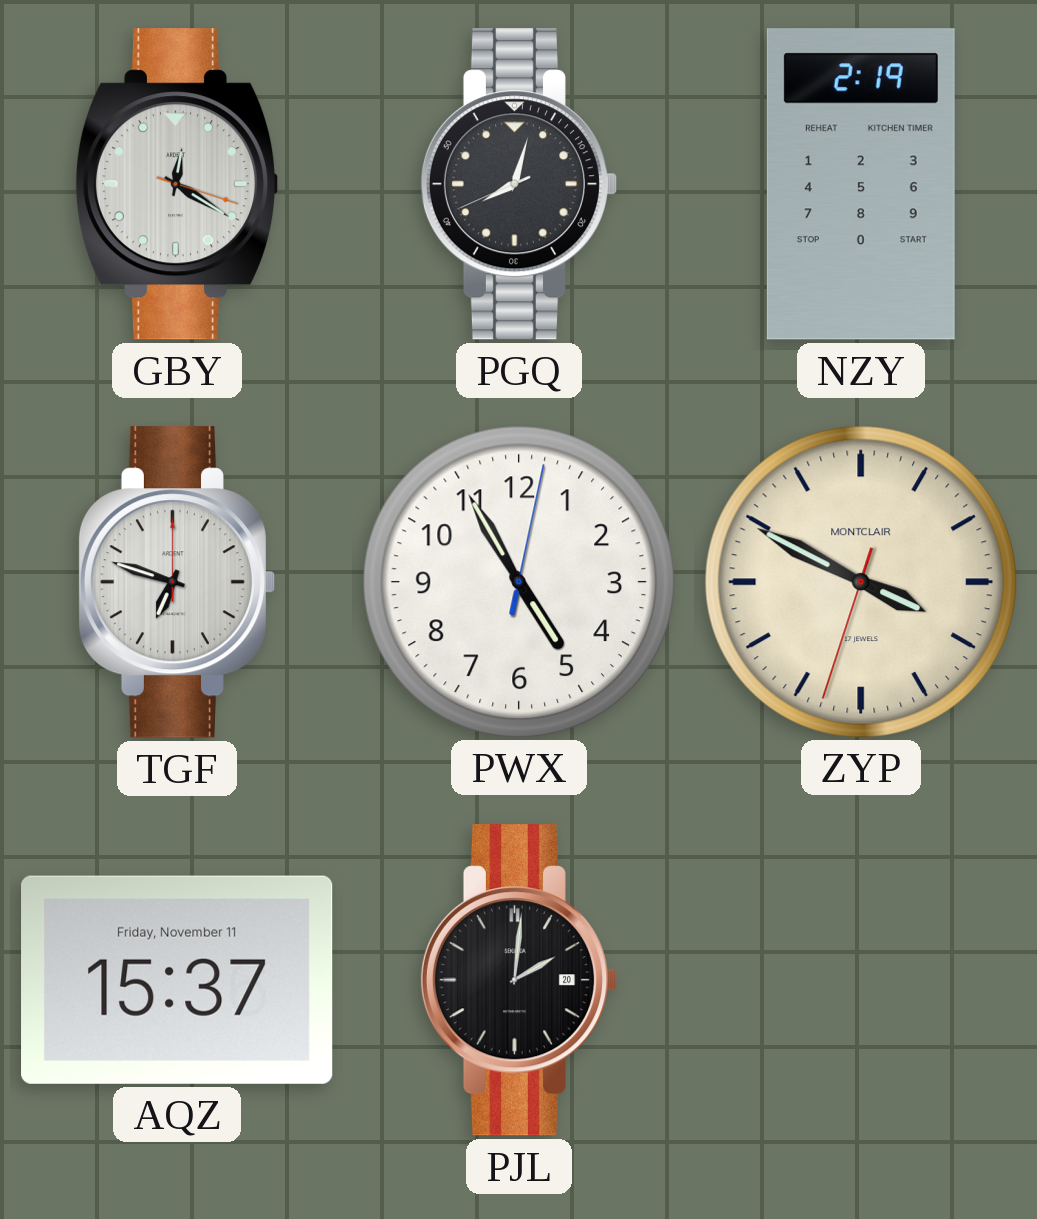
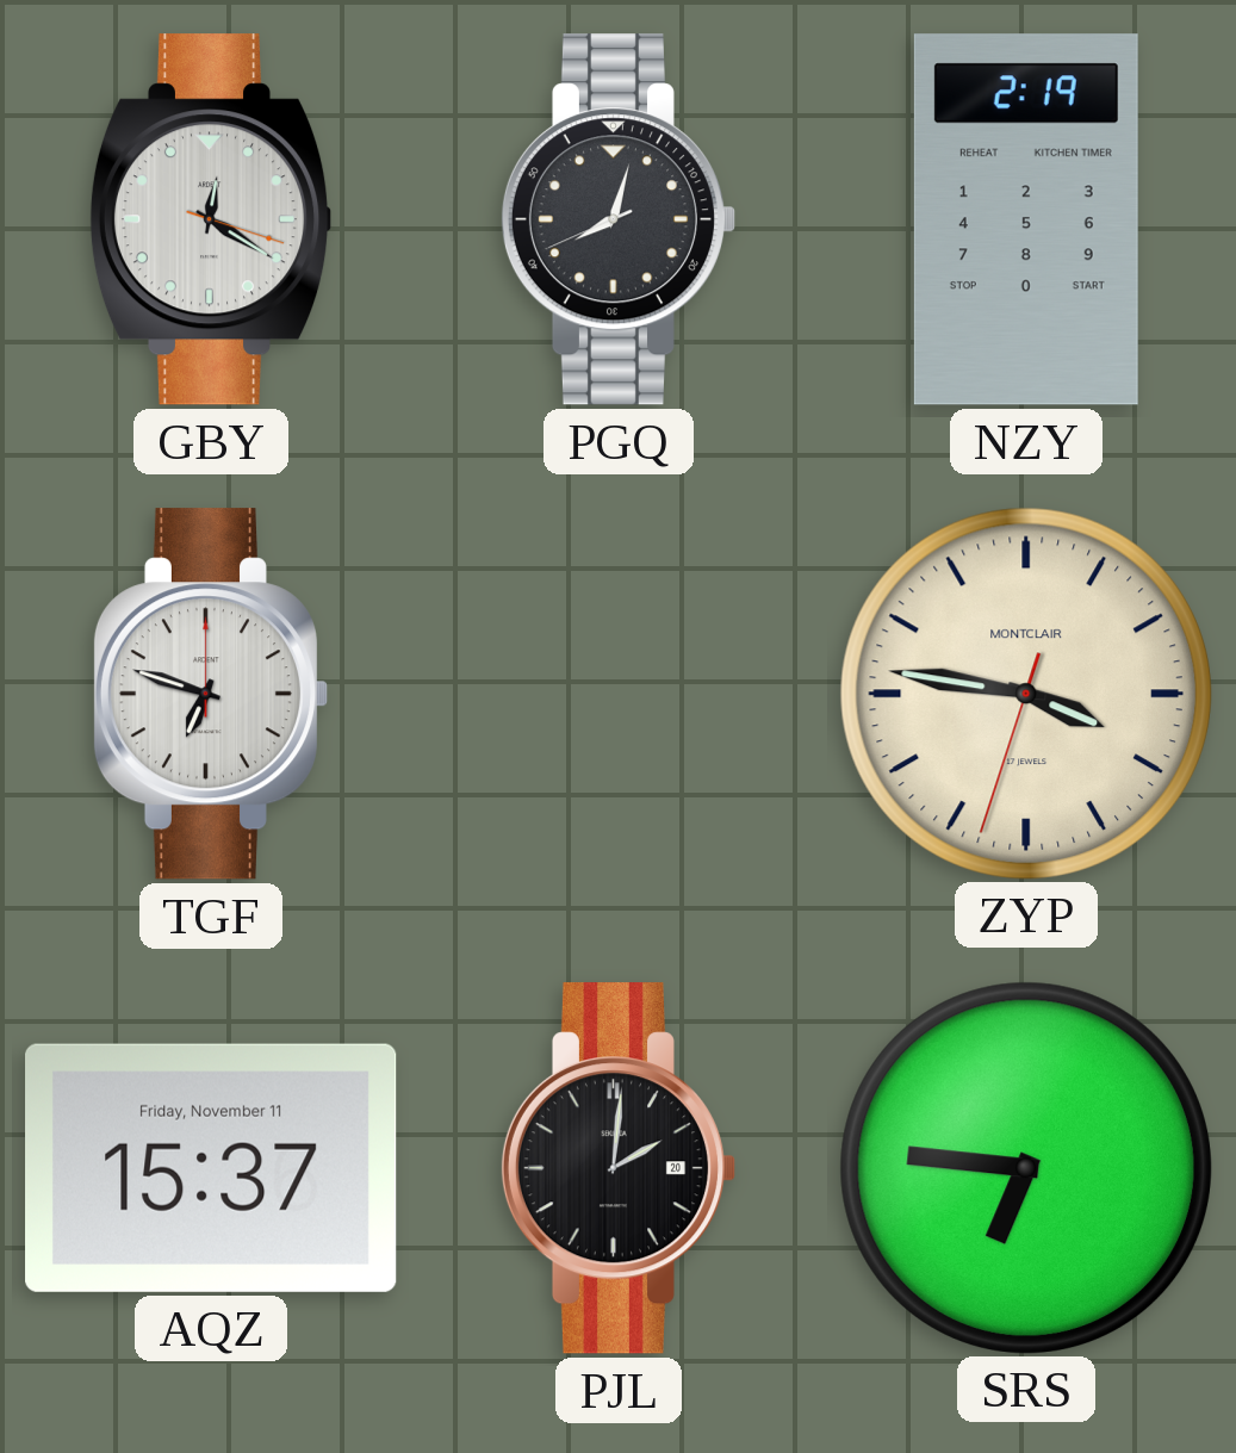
PWX: 4:55 -> none (518, 581)
ZYP: 3:49 -> 3:46 (1025, 693)
SRS: none -> 6:46 (1025, 1167)
